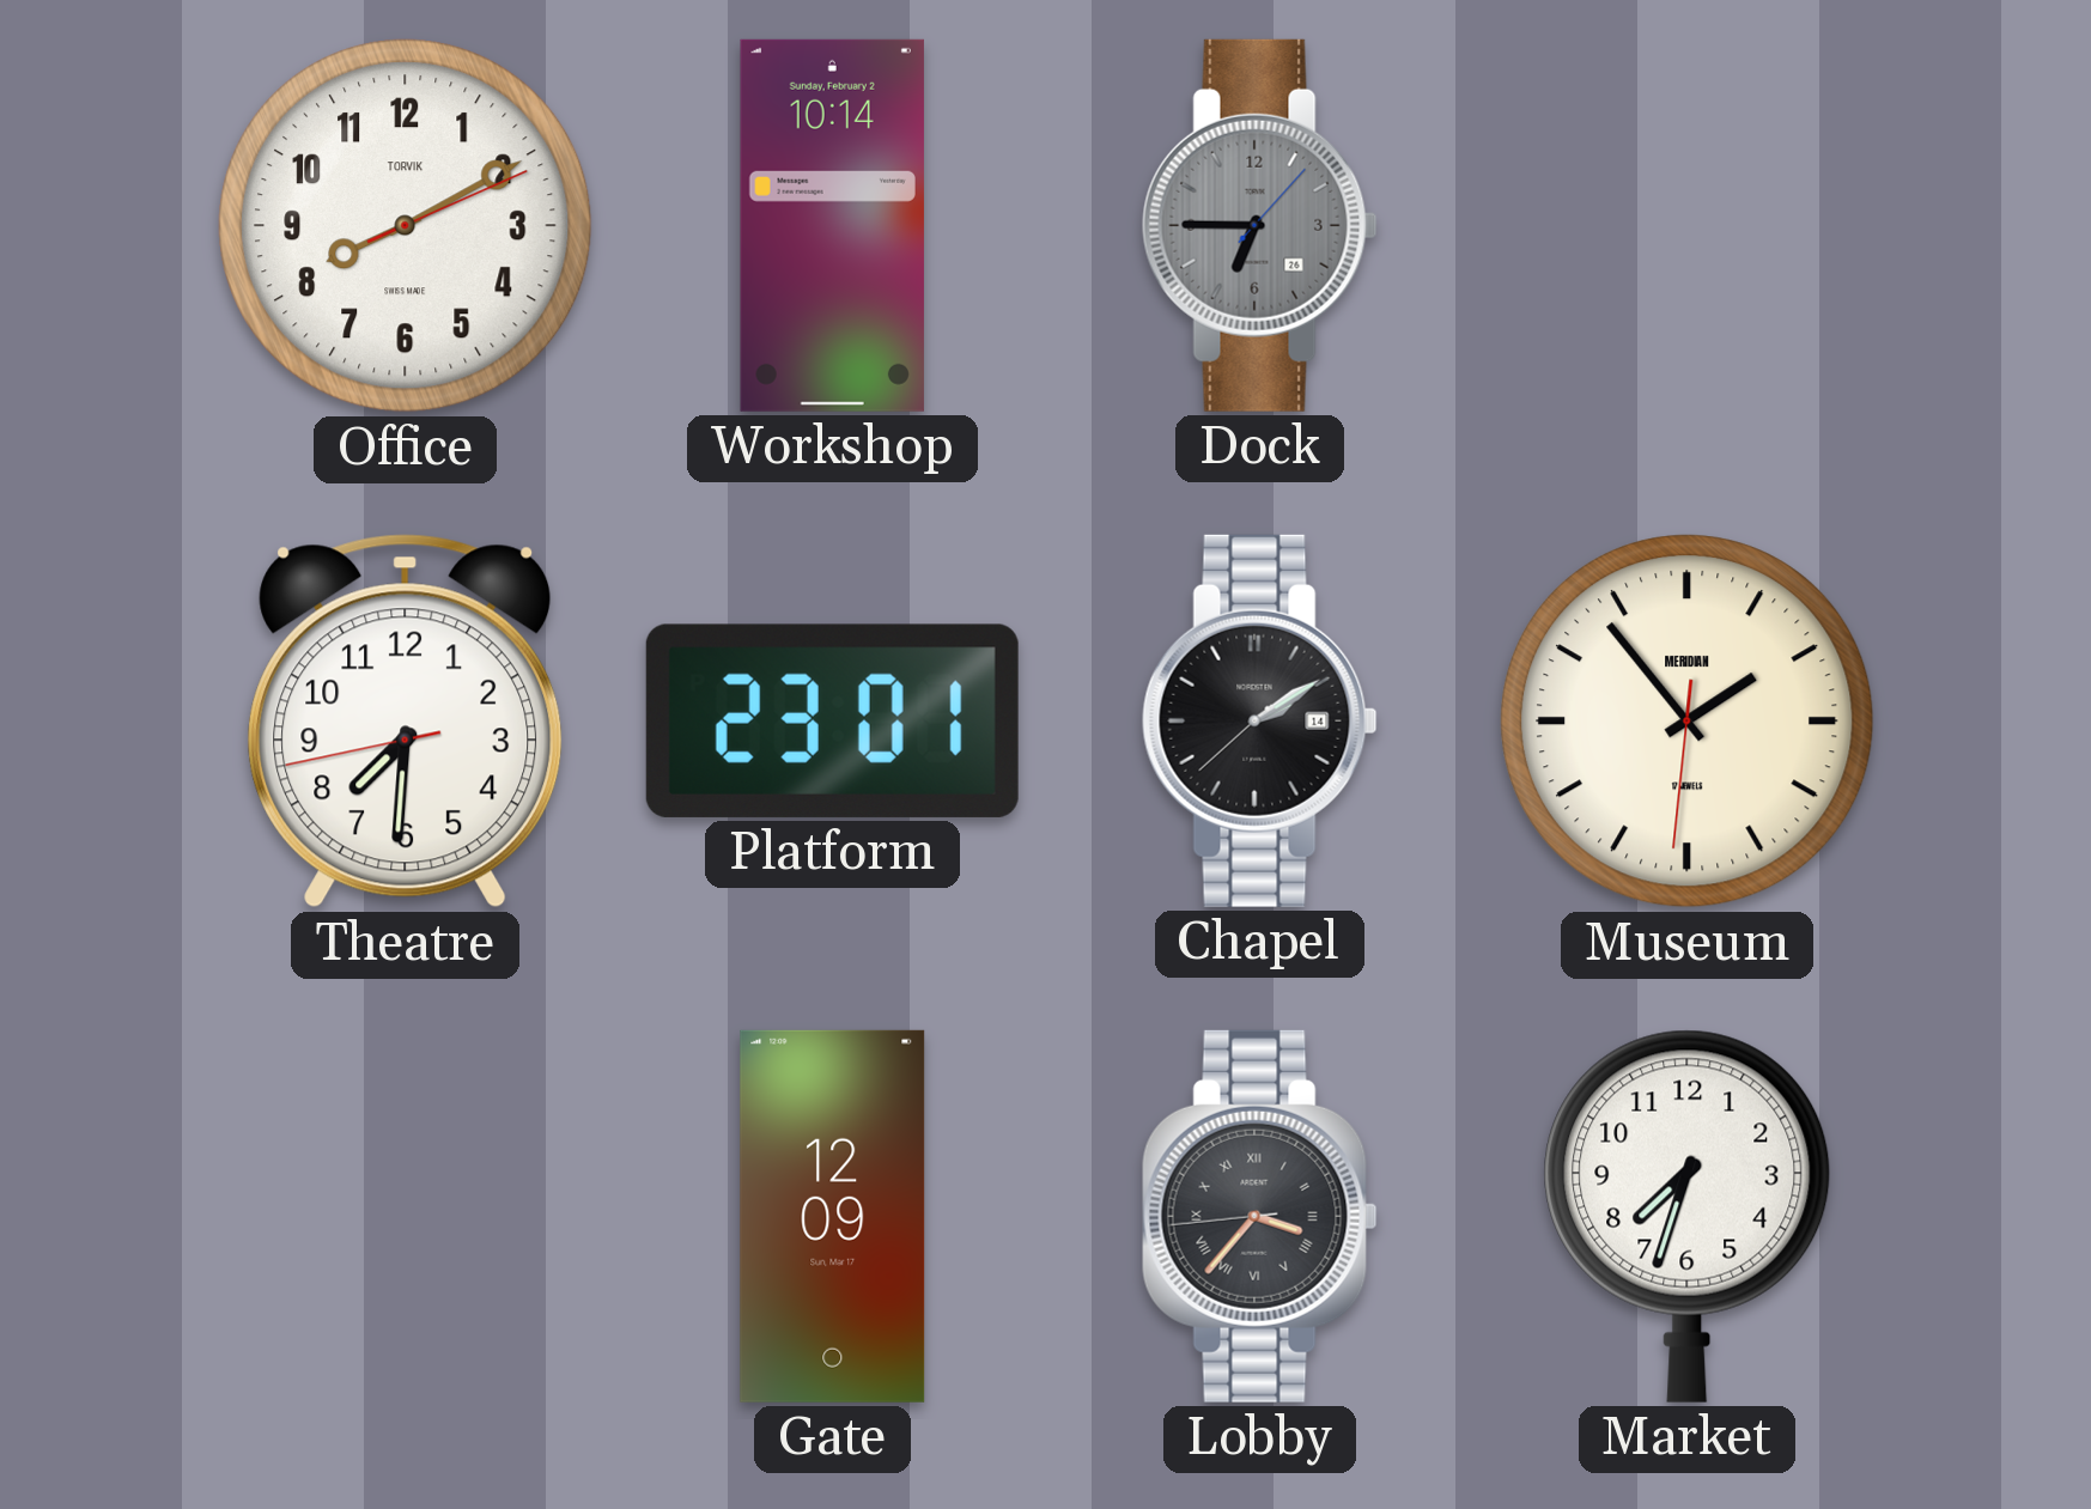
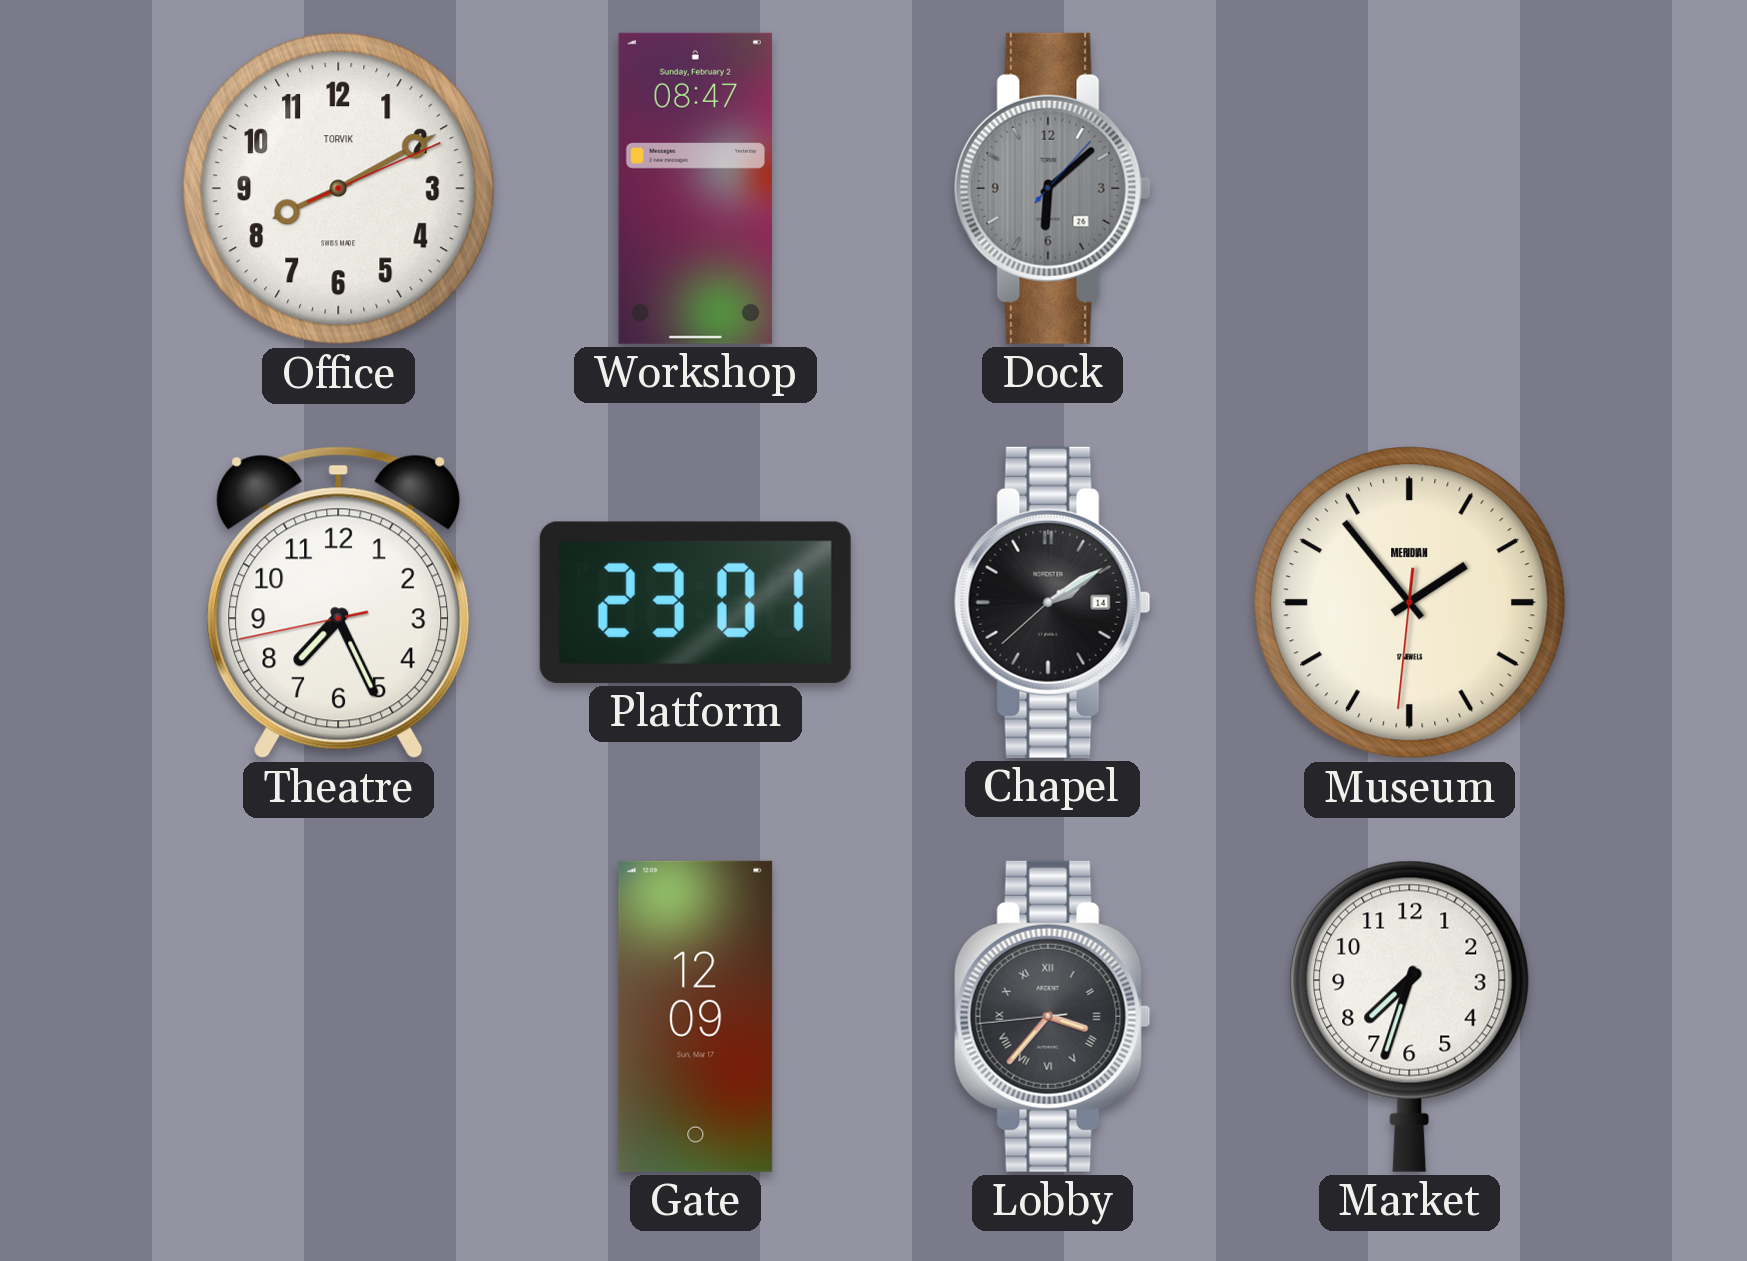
Workshop: 10:14 -> 08:47 (695, 188)
Dock: 6:45 -> 6:08 (1052, 188)
Theatre: 7:30 -> 7:25 (339, 603)
